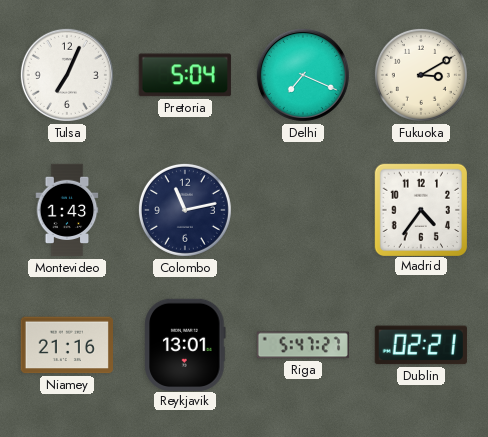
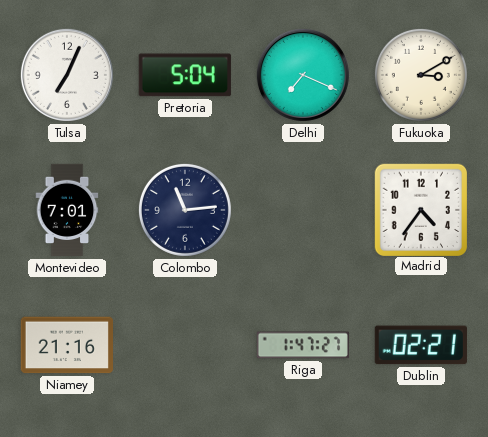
Montevideo: 1:43 -> 7:01 (67, 210)
Colombo: 11:13 -> 11:14 (185, 210)
Reykjavik: 13:01 -> none (185, 344)
Riga: 5:47 -> 1:47 (302, 345)
